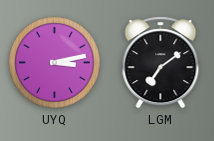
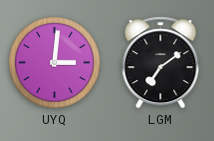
UYQ: 3:13 -> 3:01 (55, 63)
